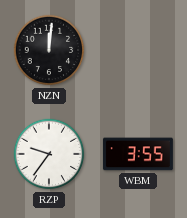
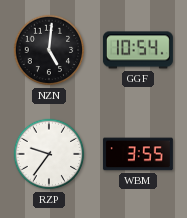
NZN: 12:01 -> 5:01 (49, 50)
GGF: none -> 10:54 (138, 50)
